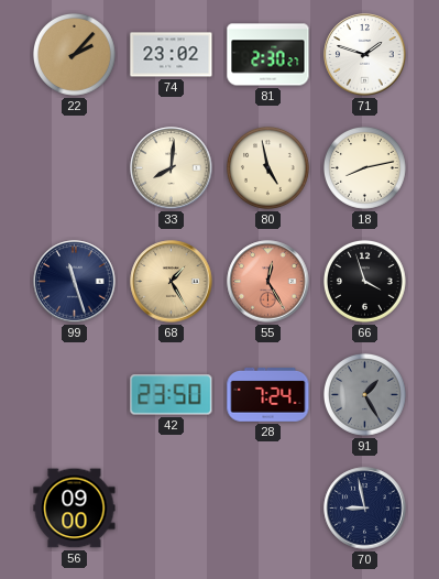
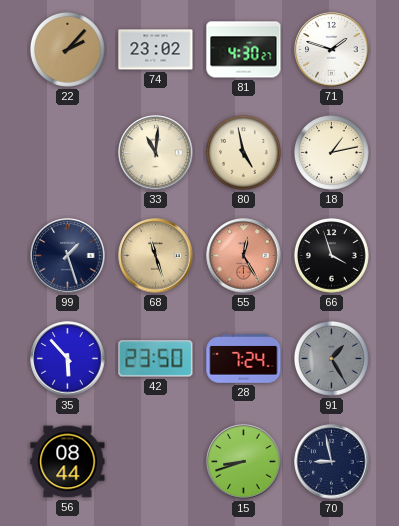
81: 2:30 -> 4:30 (244, 50)
33: 8:01 -> 11:01 (156, 153)
18: 8:13 -> 1:13 (332, 153)
99: 11:27 -> 1:27 (68, 256)
68: 1:25 -> 11:27 (156, 256)
35: none -> 5:53 (68, 359)
56: 09:00 -> 08:44 (68, 462)
15: none -> 8:42 (244, 462)
